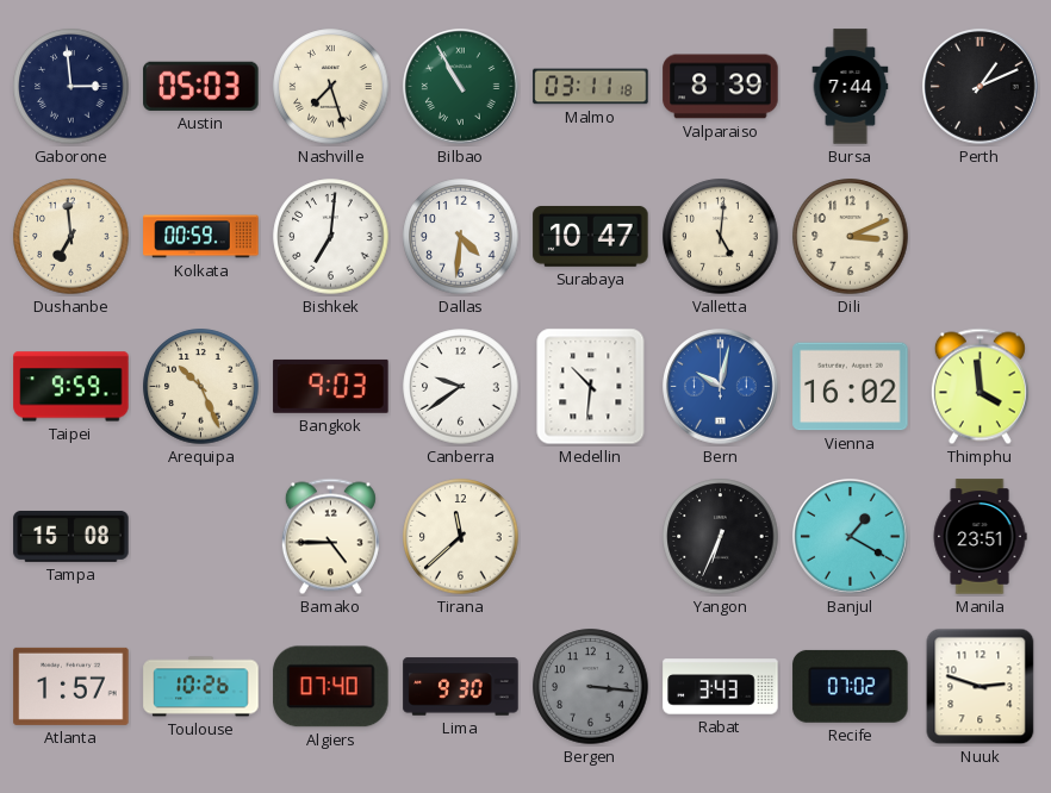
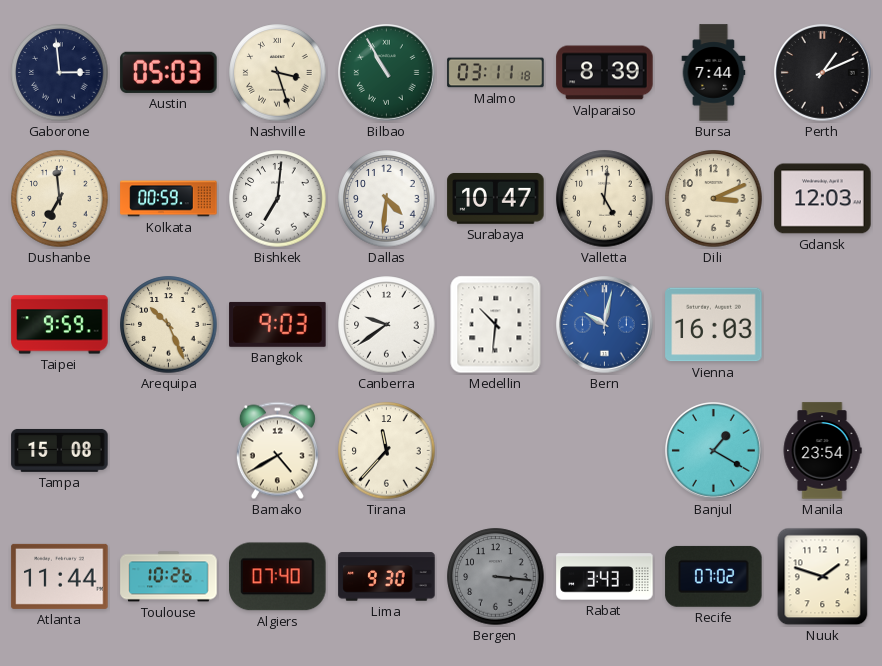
Nashville: 7:27 -> 3:27 (278, 73)
Gdansk: none -> 12:03 (823, 199)
Vienna: 16:02 -> 16:03 (714, 325)
Thimphu: 3:59 -> none (980, 387)
Bamako: 4:45 -> 4:40 (277, 451)
Tirana: 11:38 -> 11:37 (387, 451)
Yangon: 6:34 -> none (721, 537)
Manila: 23:51 -> 23:54 (822, 451)
Atlanta: 1:57 -> 11:44 (60, 576)
Nuuk: 2:48 -> 1:48 (823, 577)
